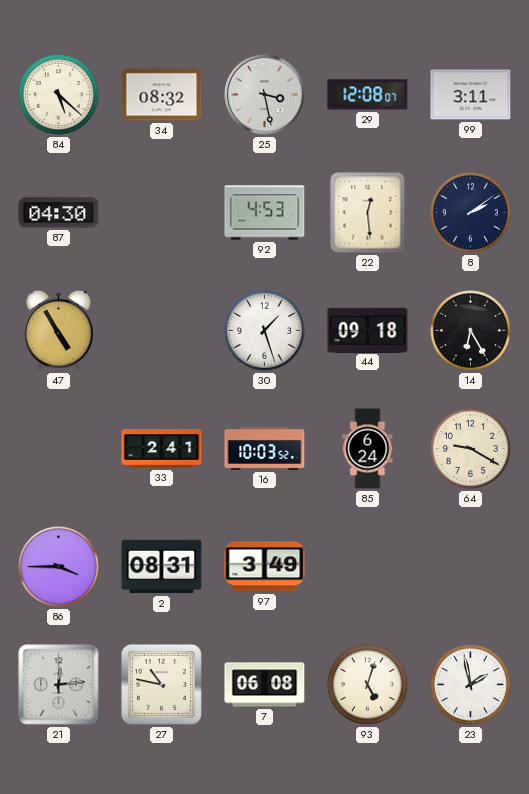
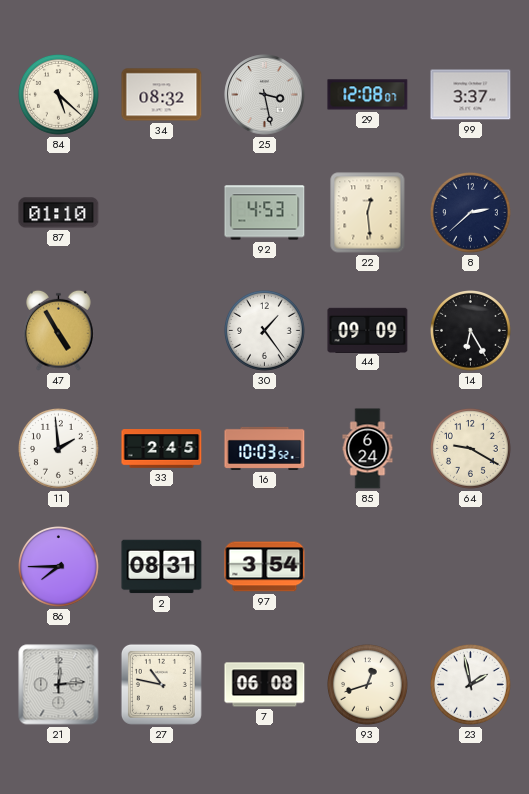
99: 3:11 -> 3:37 (471, 95)
87: 04:30 -> 01:10 (59, 213)
8: 2:09 -> 2:38 (471, 213)
30: 1:27 -> 1:24 (265, 331)
44: 09:18 -> 09:09 (368, 330)
11: none -> 1:59 (59, 449)
33: 2:41 -> 2:45 (162, 449)
86: 3:45 -> 7:45 (59, 567)
97: 3:49 -> 3:54 (265, 567)
93: 5:03 -> 12:42 (368, 685)
